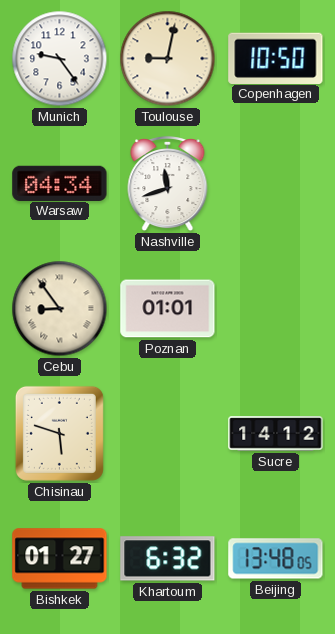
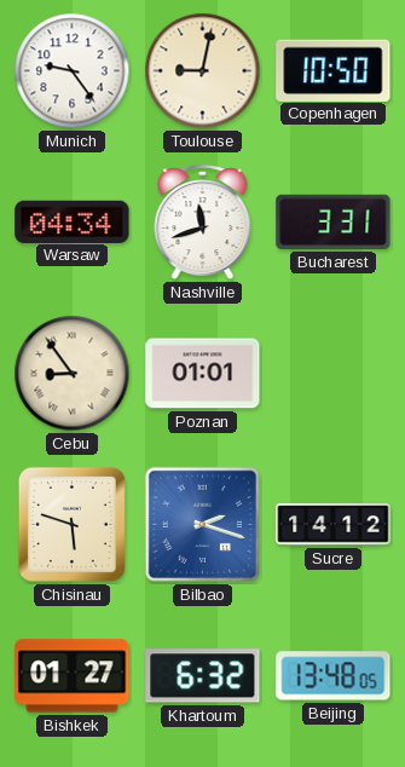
Bucharest: none -> 3:31 (334, 221)
Bilbao: none -> 2:18 (202, 524)
